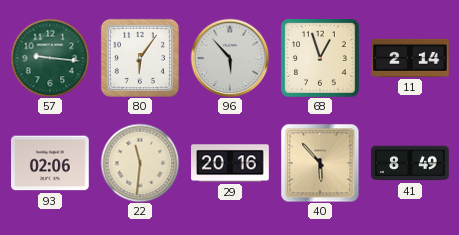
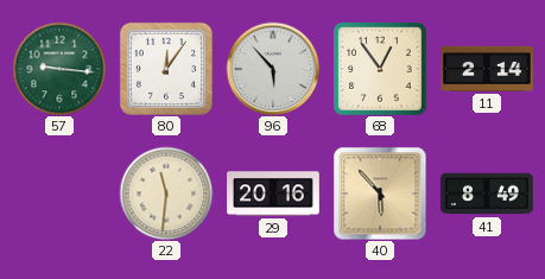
80: 6:06 -> 12:06 (166, 69)
68: 12:57 -> 12:54 (381, 70)
93: 02:06 -> none (51, 163)
